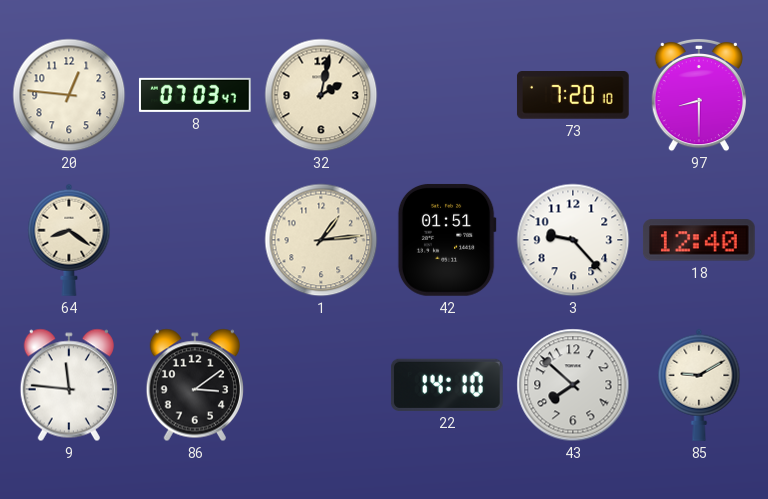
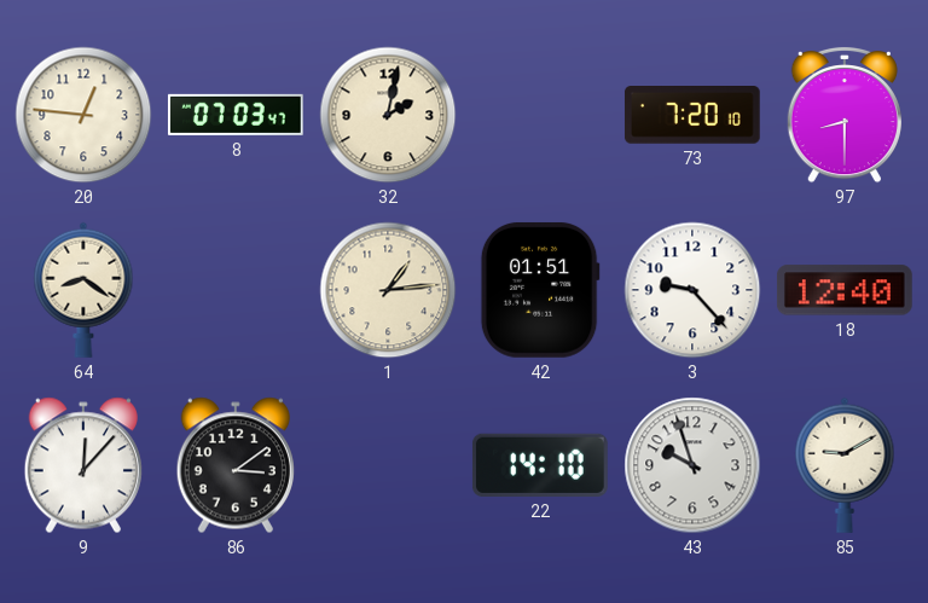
9: 11:46 -> 12:07 (83, 465)
43: 7:52 -> 9:57 (692, 465)
